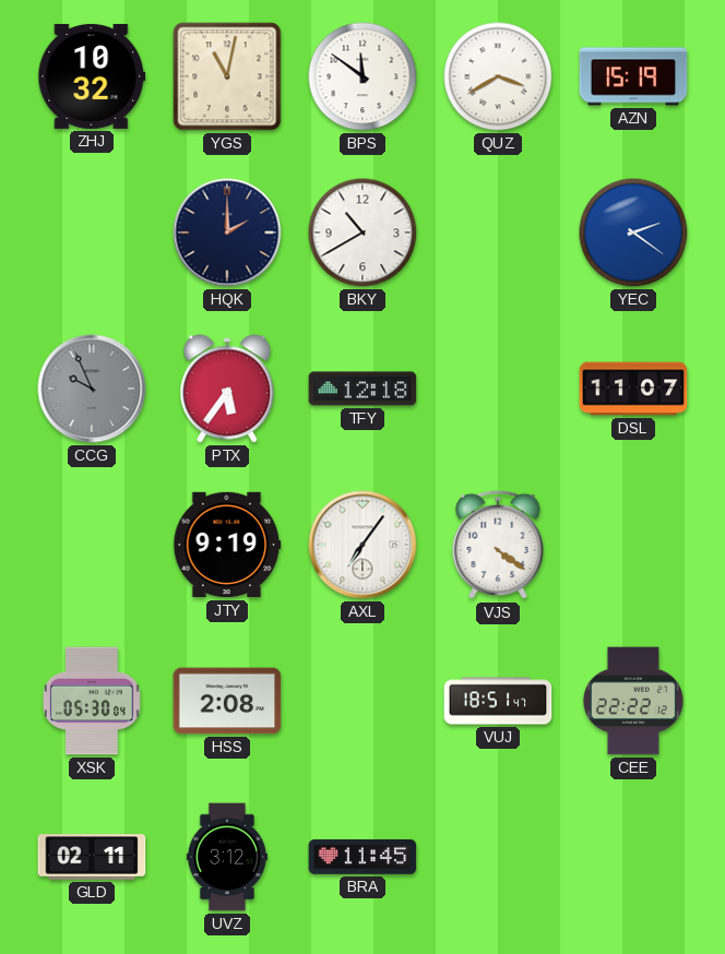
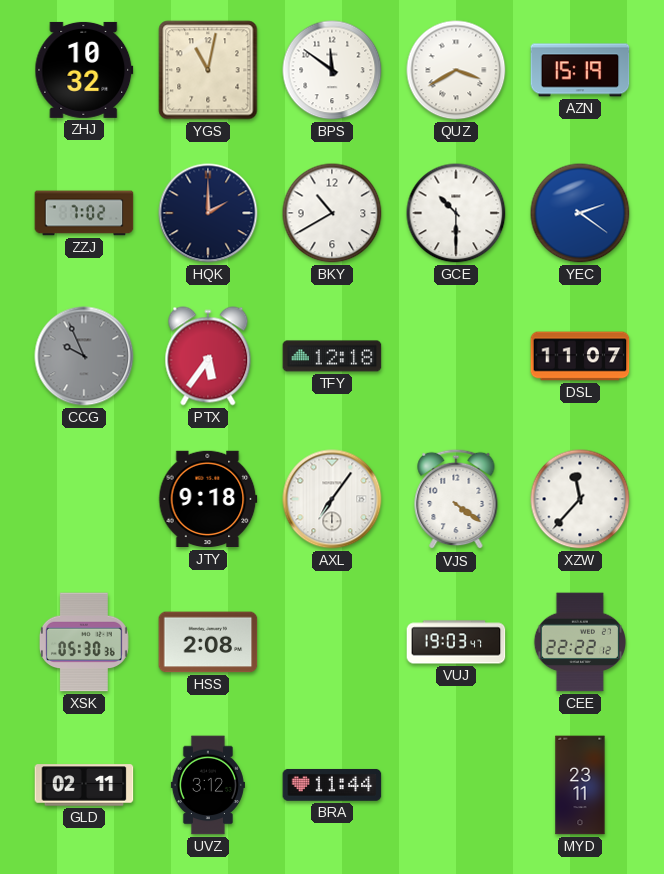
ZZJ: none -> 7:02 (84, 213)
GCE: none -> 10:30 (456, 213)
JTY: 9:19 -> 9:18 (208, 499)
XZW: none -> 11:37 (580, 499)
XSK: 05:30:04 -> 05:30:36 (84, 642)
VUJ: 18:51 -> 19:03 (456, 642)
BRA: 11:45 -> 11:44 (332, 785)
MYD: none -> 23:11 (580, 785)
